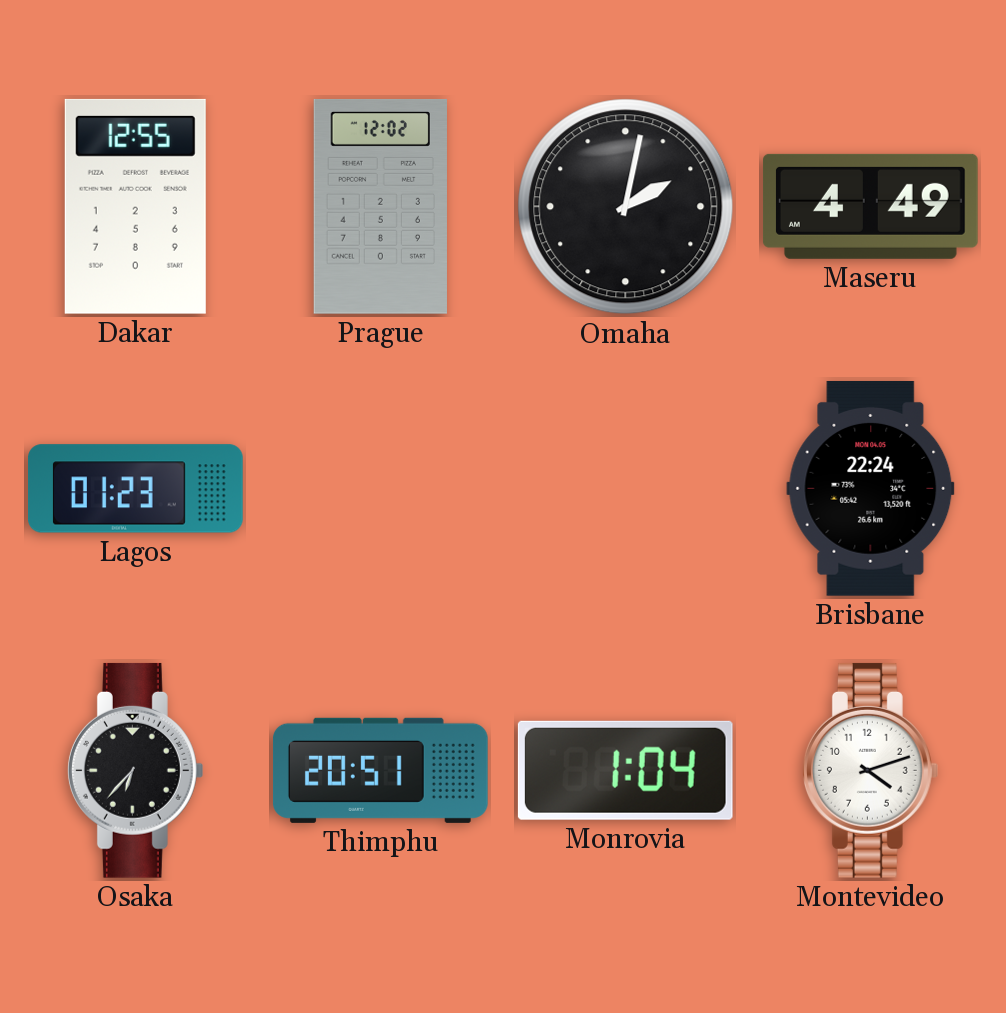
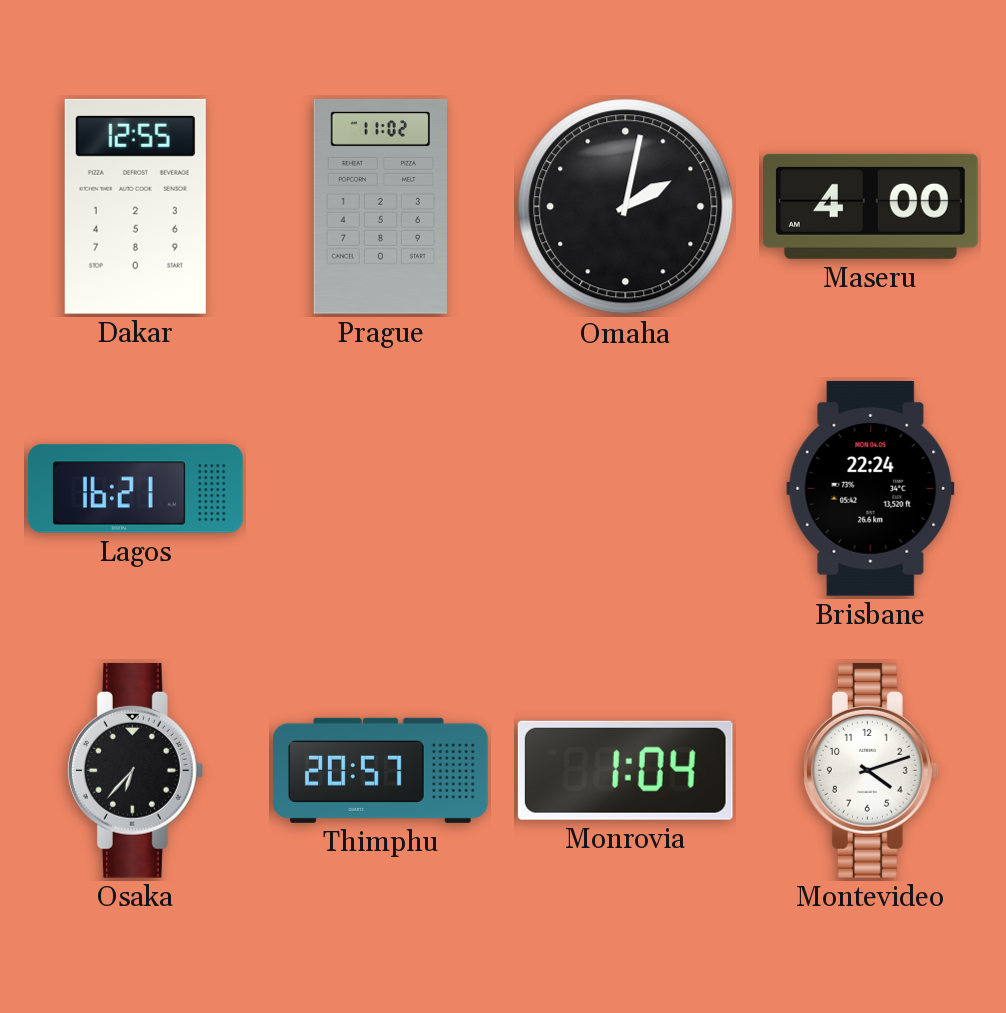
Prague: 12:02 -> 11:02 (380, 206)
Maseru: 4:49 -> 4:00 (870, 206)
Lagos: 01:23 -> 16:21 (136, 489)
Thimphu: 20:51 -> 20:57 (380, 770)
